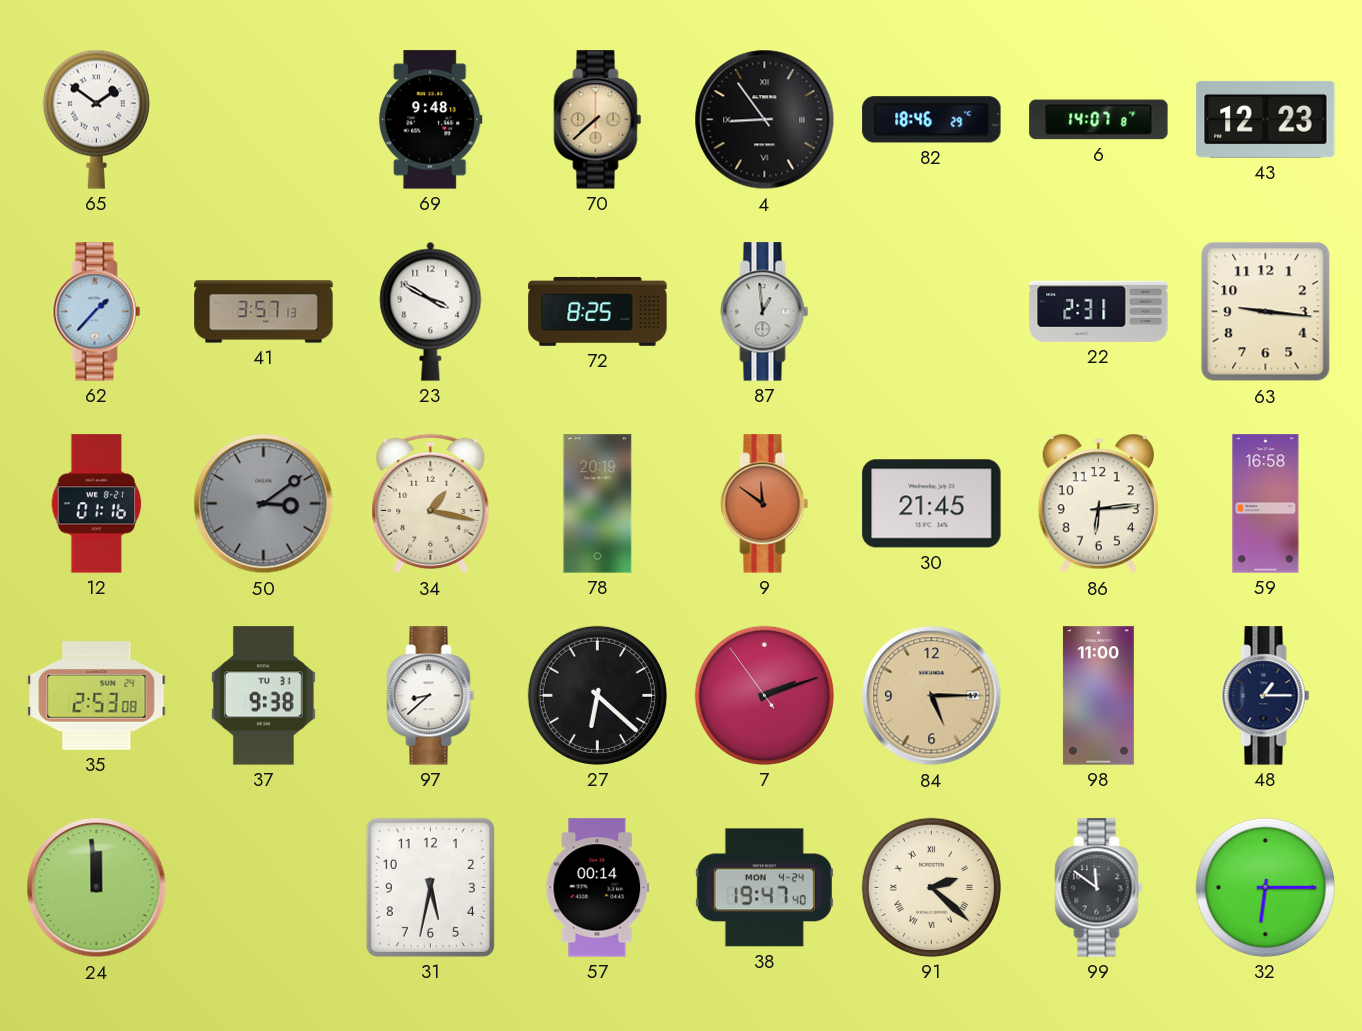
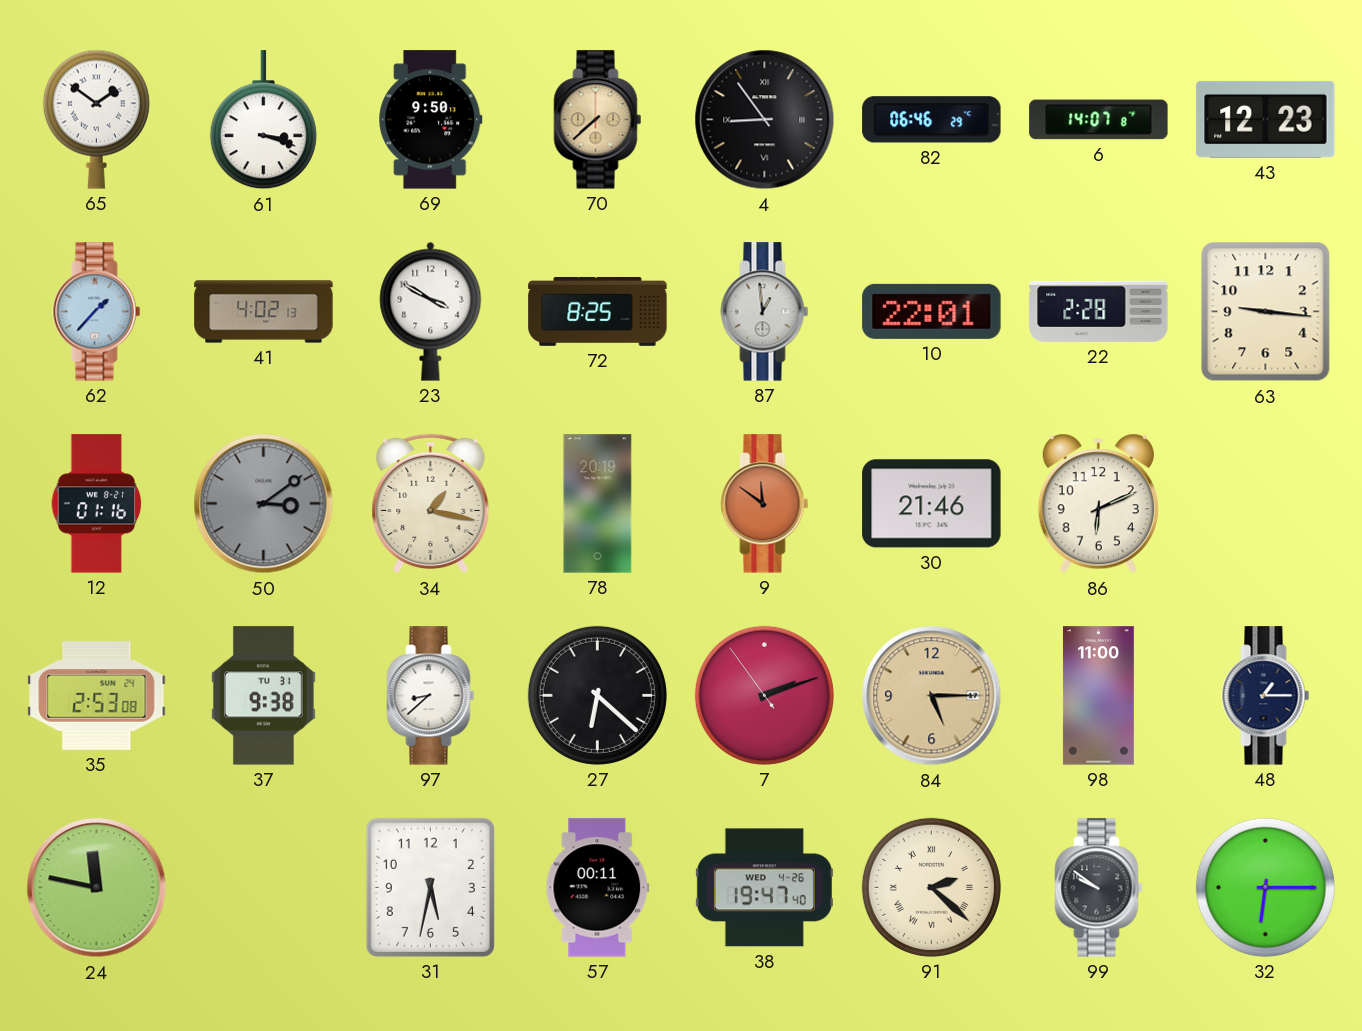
61: none -> 3:18 (263, 120)
69: 9:48 -> 9:50 (431, 120)
82: 18:46 -> 06:46 (932, 120)
41: 3:57 -> 4:02 (264, 312)
10: none -> 22:01 (932, 311)
22: 2:31 -> 2:28 (1099, 311)
30: 21:45 -> 21:46 (932, 504)
86: 6:14 -> 6:11 (1098, 504)
59: 16:58 -> none (1266, 504)
24: 11:59 -> 11:47 (97, 888)
57: 00:14 -> 00:11 (598, 888)
38 date: MON 4-24 -> WED 4-26 (764, 888)
99: 11:51 -> 9:51 (1099, 888)
